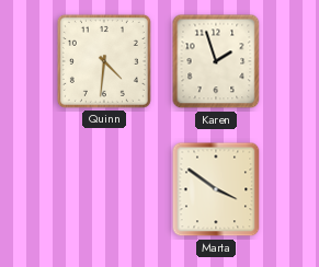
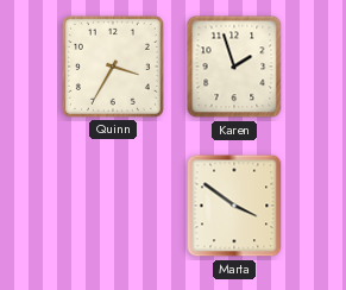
Quinn: 4:31 -> 3:35 (113, 67)
